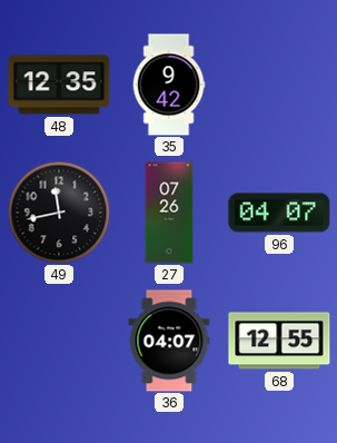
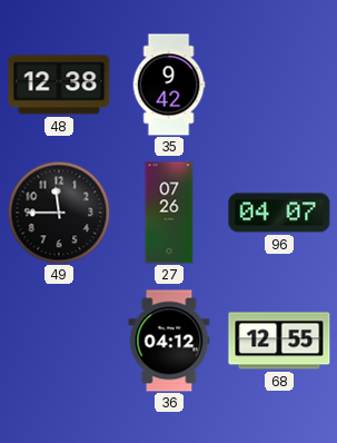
48: 12:35 -> 12:38 (59, 85)
49: 11:43 -> 11:45 (59, 213)
36: 04:07 -> 04:12 (169, 341)
